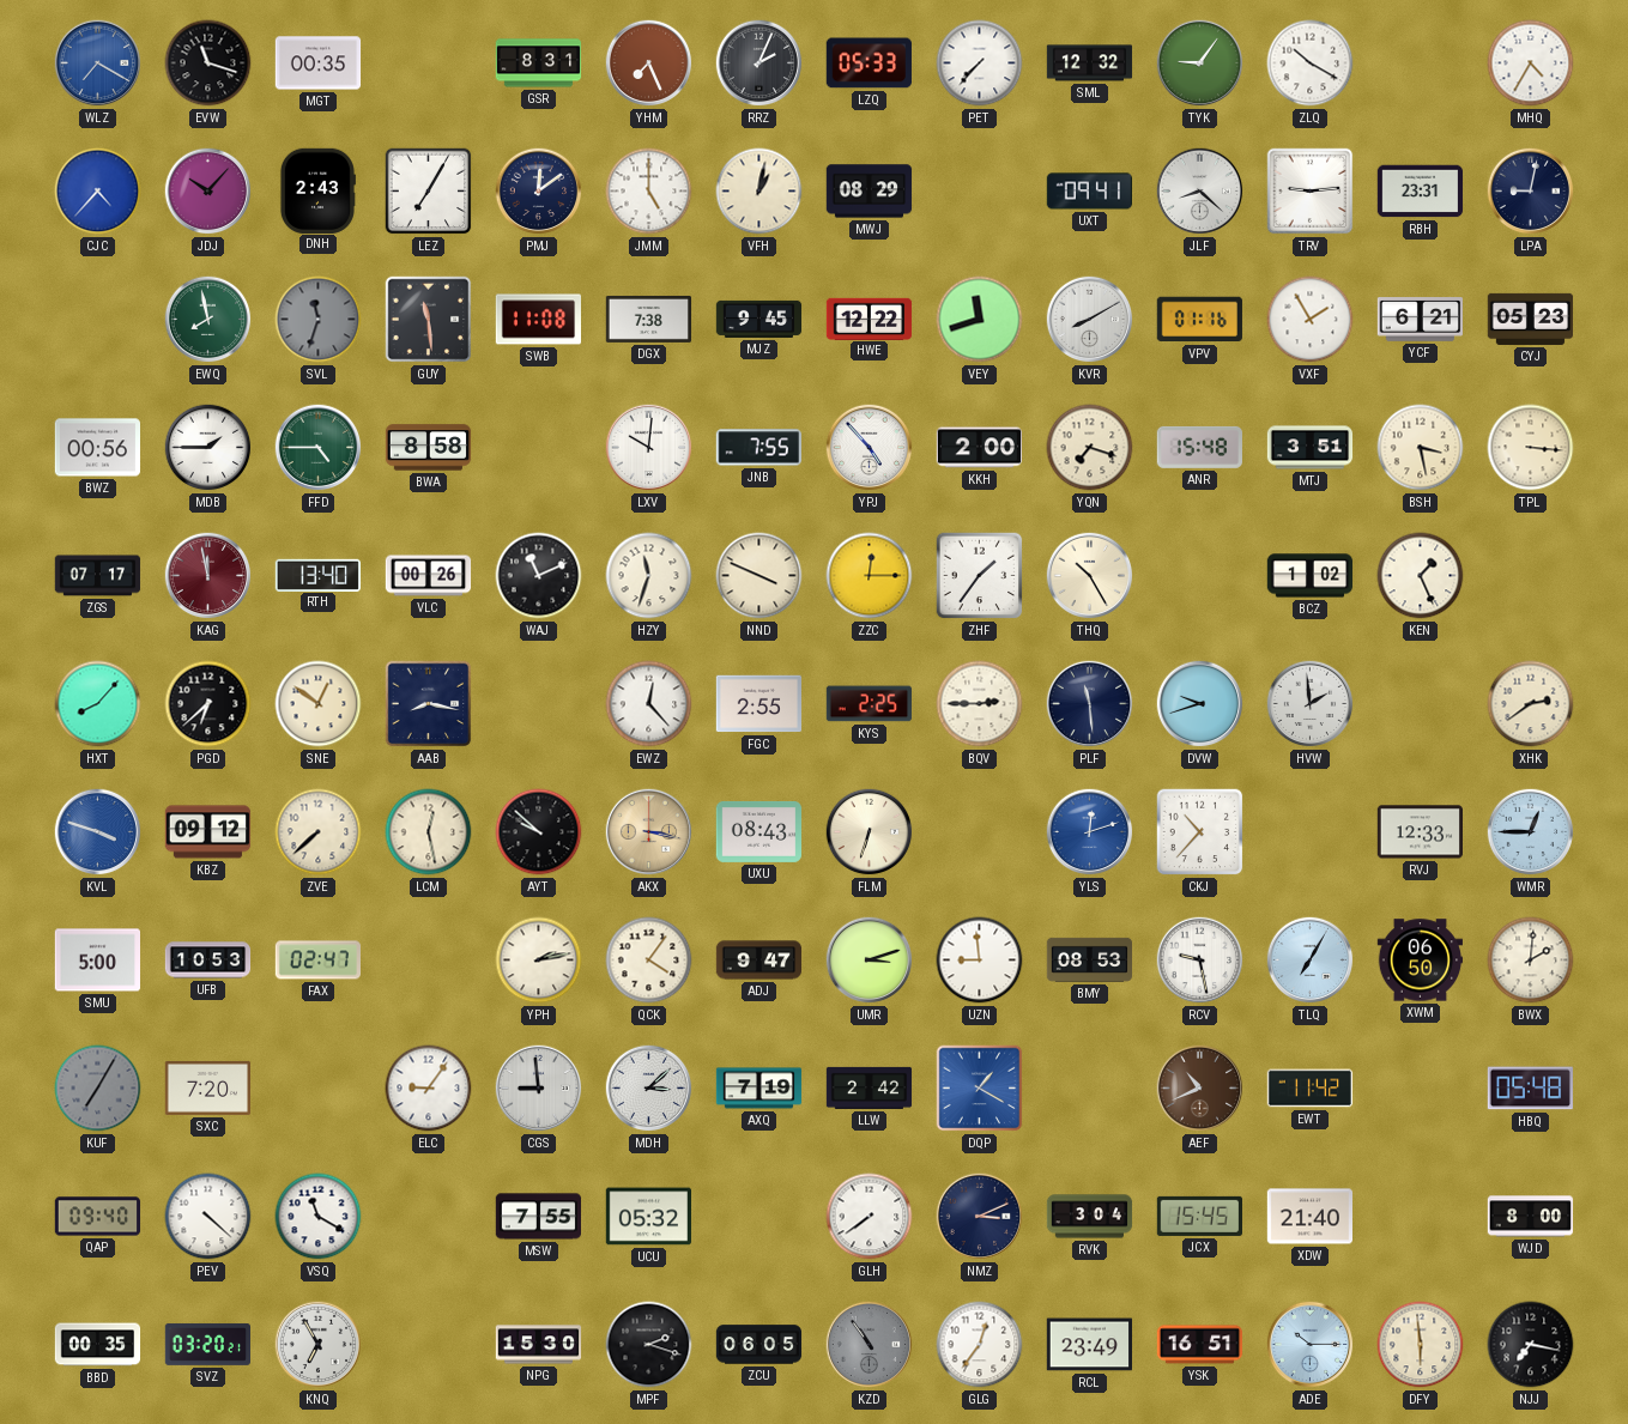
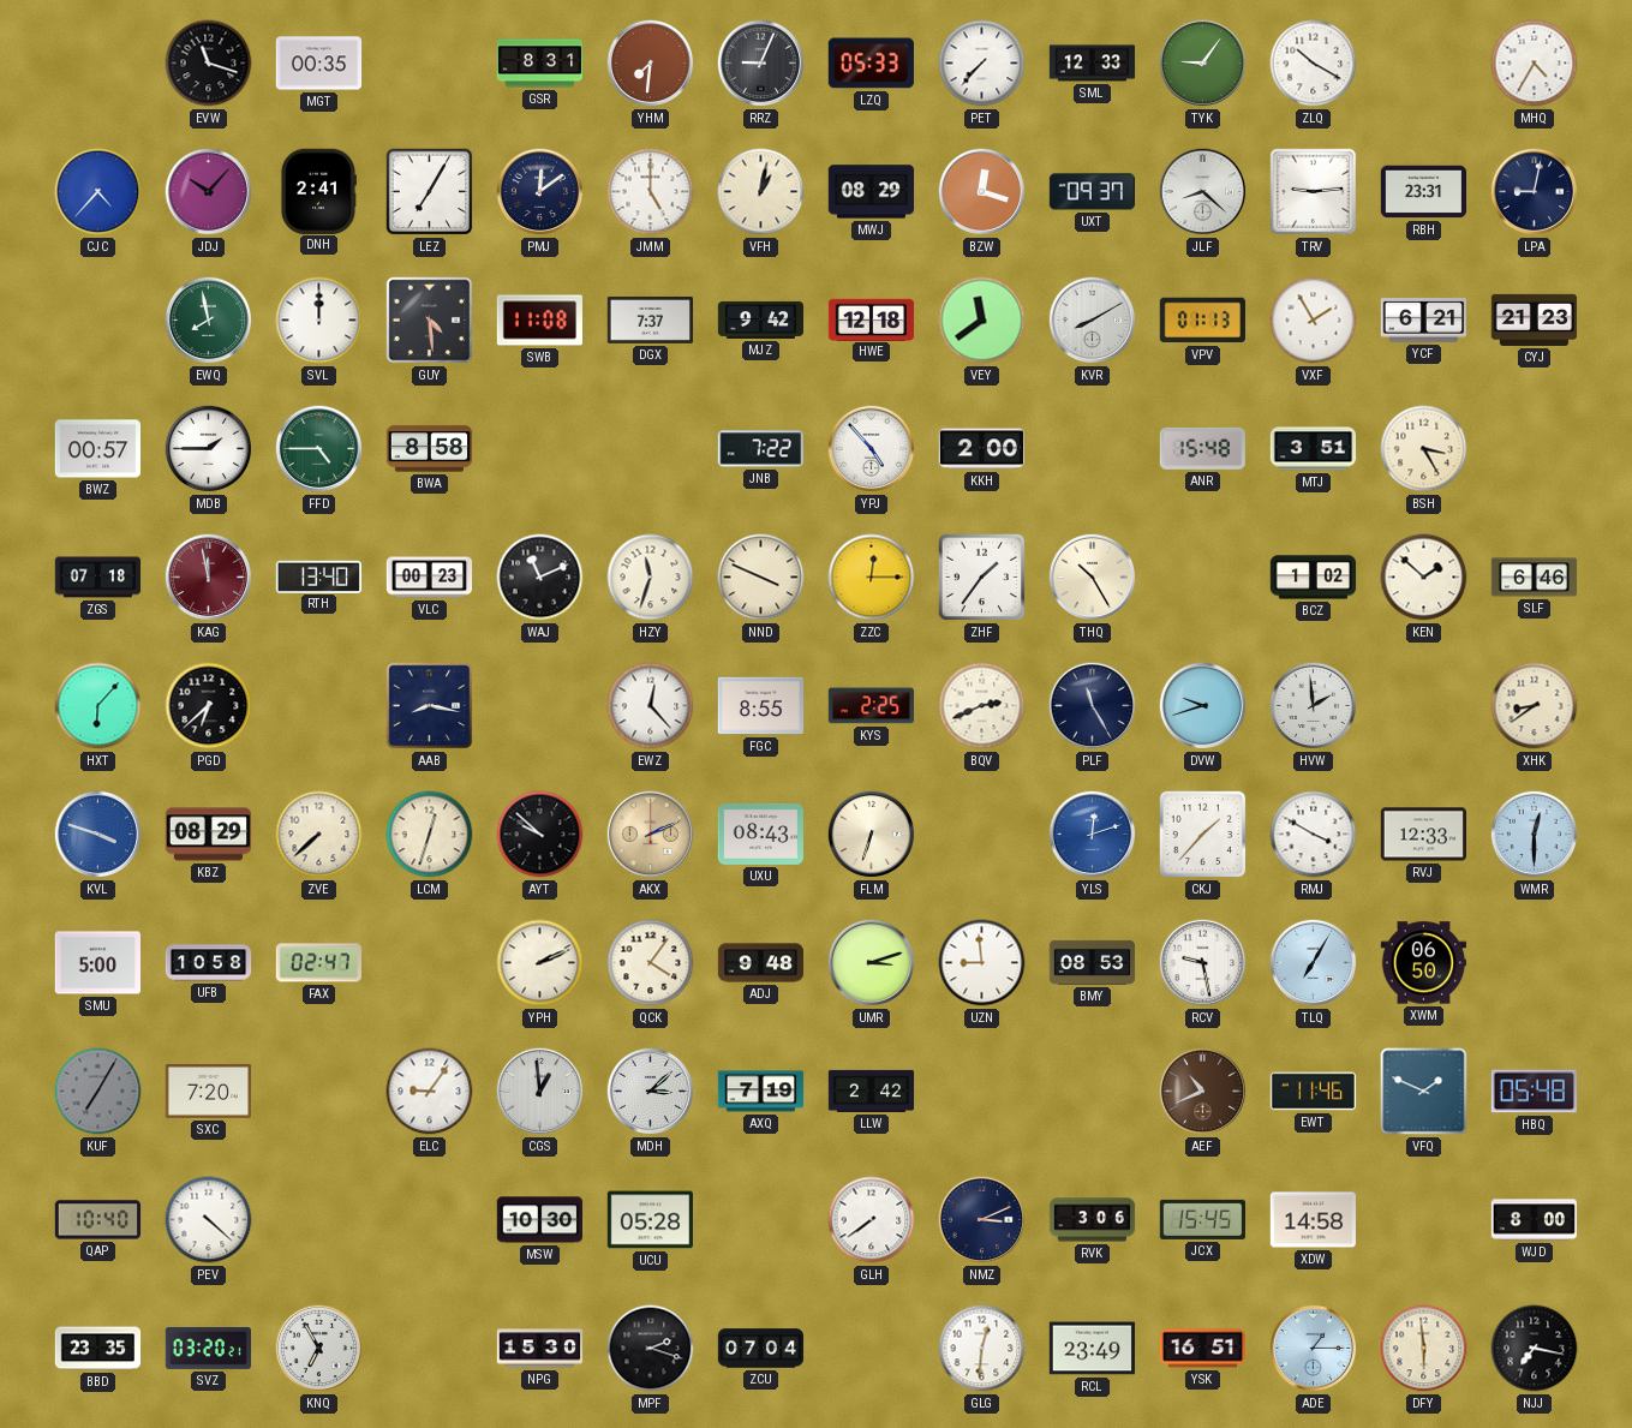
WLZ: 7:20 -> none (98, 63)
YHM: 7:26 -> 7:31 (651, 64)
RRZ: 2:04 -> 9:04 (761, 64)
SML: 12:32 -> 12:33 (1093, 64)
DNH: 2:43 -> 2:41 (318, 191)
BZW: none -> 12:18 (982, 192)
UXT: 09:41 -> 09:37 (1092, 192)
SVL: 11:33 -> 12:00 (319, 321)
SVL dial: grey -> white (319, 321)
GUY: 11:29 -> 4:29 (430, 321)
DGX: 7:38 -> 7:37 (651, 319)
MJZ: 9:45 -> 9:42 (761, 319)
HWE: 12:22 -> 12:18 (872, 319)
VEY: 11:42 -> 11:39 (982, 321)
VPV: 01:16 -> 01:13 (1202, 321)
CYJ: 05:23 -> 21:23 (1535, 319)
BWZ: 00:56 -> 00:57 (97, 449)
LXV: 10:01 -> none (649, 448)
JNB: 7:55 -> 7:22 (760, 449)
YQN: 7:18 -> none (1090, 448)
BSH: 3:28 -> 3:25 (1424, 449)
TPL: 3:16 -> none (1531, 448)
ZGS: 07:17 -> 07:18 (98, 578)
VLC: 00:26 -> 00:23 (430, 578)
KEN: 1:26 -> 1:52 (1424, 578)
SLF: none -> 6:46 (1534, 578)
HXT: 8:07 -> 6:07 (98, 706)
SNE: 12:51 -> none (319, 704)
FGC: 2:55 -> 8:55 (761, 706)
BQV: 2:45 -> 2:41 (982, 706)
PLF: 11:29 -> 11:25 (1093, 706)
XHK: 2:39 -> 8:39 (1535, 706)
KBZ: 09:12 -> 08:29 (209, 835)
LCM: 12:28 -> 12:33 (430, 835)
AKX: 3:17 -> 2:11 (651, 835)
CKJ: 10:37 -> 1:37 (1203, 835)
RMJ: none -> 3:50 (1314, 835)
WMR: 12:45 -> 12:30 (1535, 835)
UFB: 10:53 -> 10:58 (209, 963)
YPH: 2:13 -> 2:11 (540, 963)
ADJ: 9:47 -> 9:48 (761, 963)
BWX: 2:01 -> none (1531, 961)
CGS: 8:59 -> 12:59 (540, 1092)
DQP: 1:20 -> none (980, 1089)
EWT: 11:42 -> 11:46 (1314, 1092)
VFQ: none -> 1:49 (1424, 1092)
QAP: 09:40 -> 10:40 (98, 1220)
VSQ: 11:20 -> none (319, 1217)
MSW: 7:55 -> 10:30 (540, 1220)
UCU: 05:32 -> 05:28 (650, 1220)
RVK: 3:04 -> 3:06 (1093, 1220)
XDW: 21:40 -> 14:58 (1313, 1220)
BBD: 00:35 -> 23:35 (98, 1349)
ZCU: 06:05 -> 07:04 (761, 1349)
KZD: 10:54 -> none (870, 1345)
GLG: 12:36 -> 12:31 (982, 1349)
ADE: 10:15 -> 1:15 (1314, 1349)
